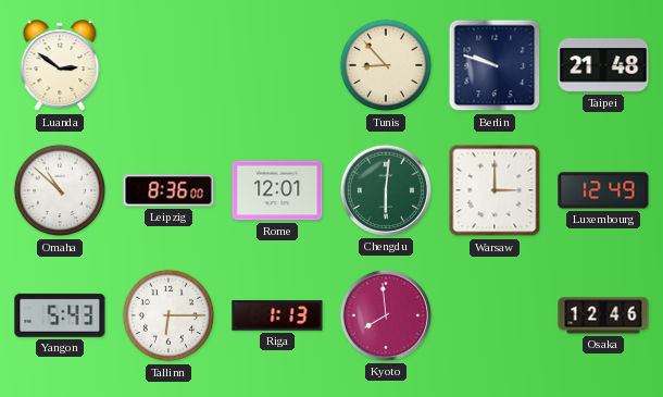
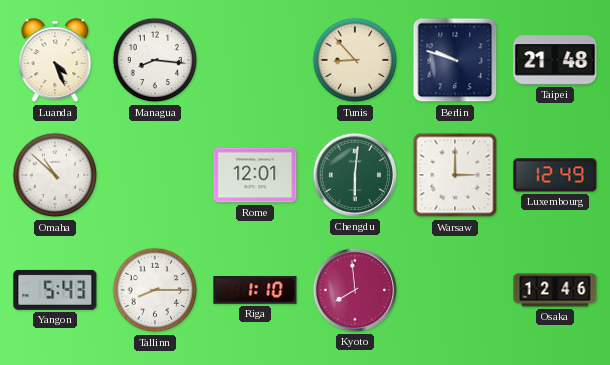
Luanda: 2:51 -> 4:26 (55, 61)
Managua: none -> 8:16 (155, 60)
Leipzig: 8:36 -> none (168, 190)
Tallinn: 6:15 -> 8:15 (155, 290)
Riga: 1:13 -> 1:10 (255, 290)
